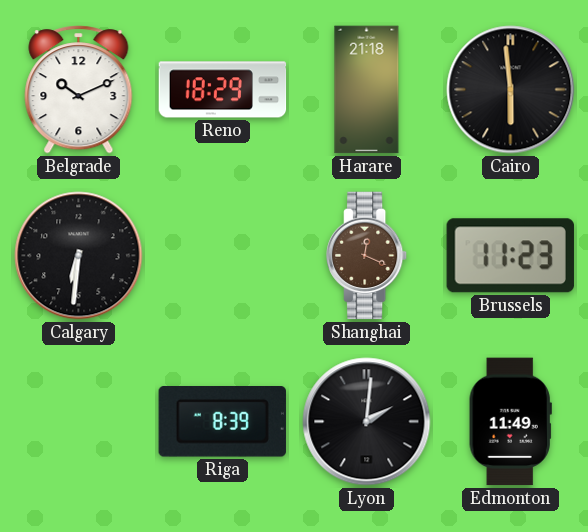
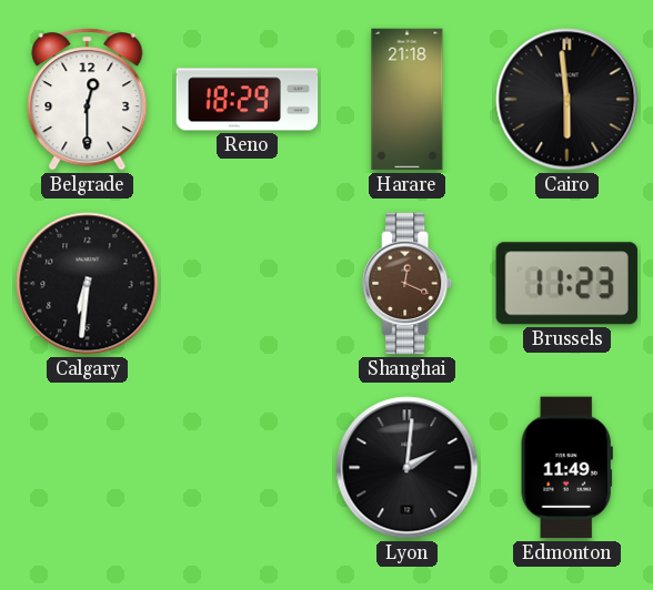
Belgrade: 10:11 -> 12:30 (88, 100)
Riga: 8:39 -> none (222, 422)
